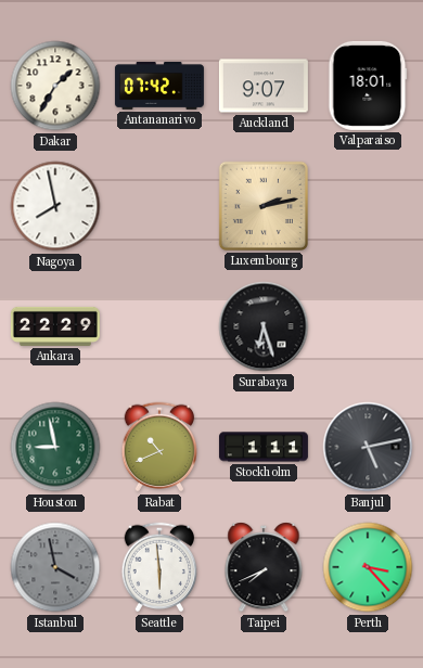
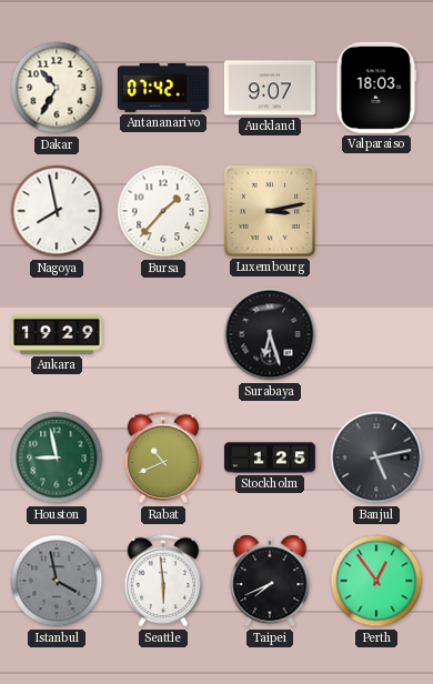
Dakar: 1:35 -> 10:35 (57, 88)
Valparaiso: 18:01 -> 18:03 (376, 88)
Bursa: none -> 1:37 (163, 211)
Luxembourg: 2:13 -> 3:13 (270, 211)
Ankara: 22:29 -> 19:29 (57, 334)
Stockholm: 1:11 -> 1:25 (270, 457)
Perth: 3:23 -> 12:54 (376, 581)
